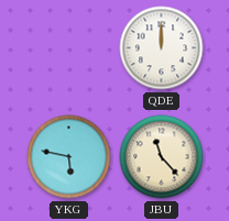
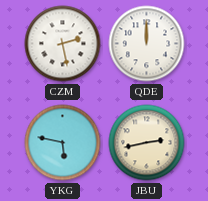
CZM: none -> 2:28 (63, 44)
JBU: 11:23 -> 2:43 (147, 143)
